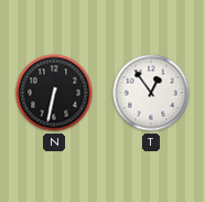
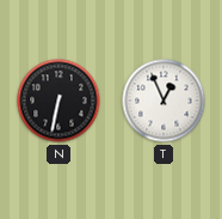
T: 12:54 -> 12:56 (164, 101)
